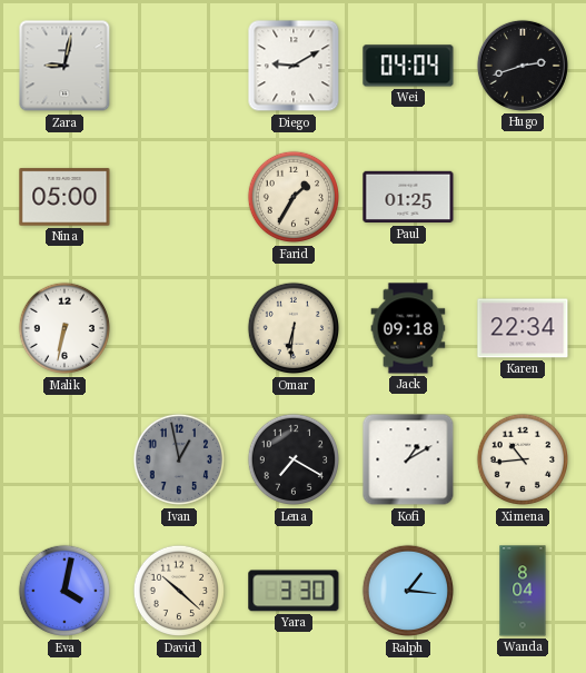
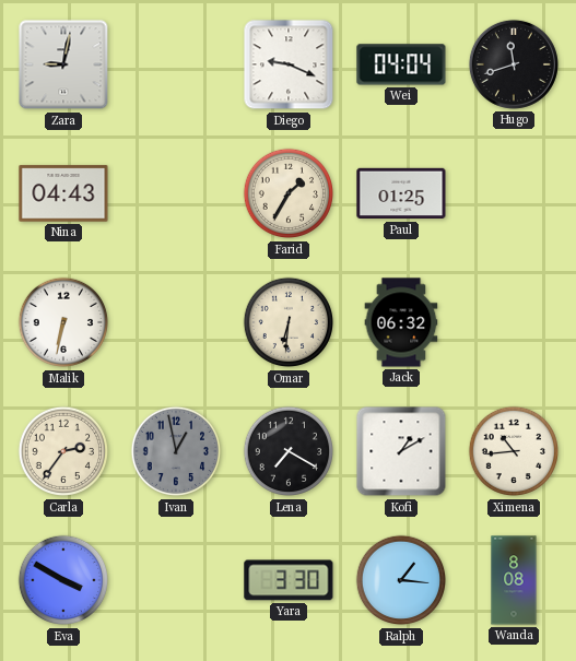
Diego: 9:10 -> 9:19 (289, 64)
Hugo: 2:42 -> 11:42 (514, 64)
Nina: 05:00 -> 04:43 (63, 193)
Jack: 09:18 -> 06:32 (401, 322)
Karen: 22:34 -> none (523, 328)
Carla: none -> 2:36 (63, 451)
Eva: 4:02 -> 3:50 (63, 580)
David: 10:22 -> none (179, 591)
Wanda: 8:04 -> 8:08 (514, 580)
